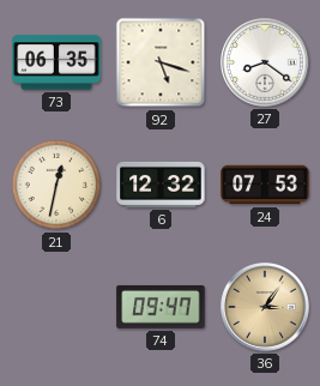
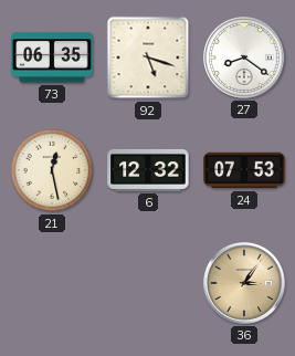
21: 12:32 -> 12:28 (52, 170)
74: 09:47 -> none (161, 307)
